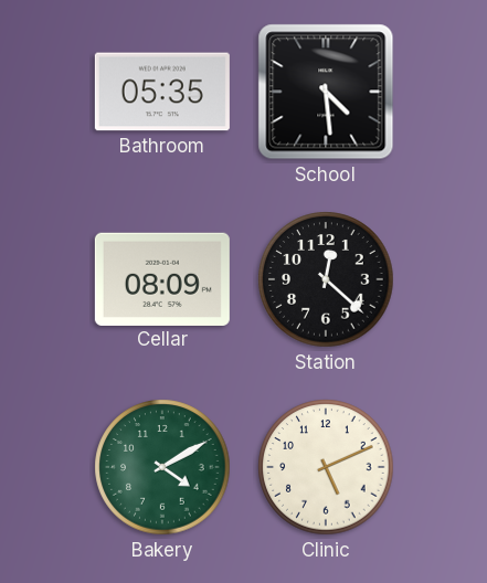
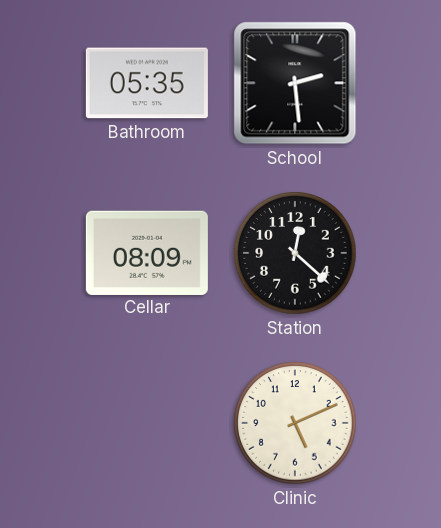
School: 4:29 -> 2:29 (295, 83)
Bakery: 4:10 -> none (162, 467)
